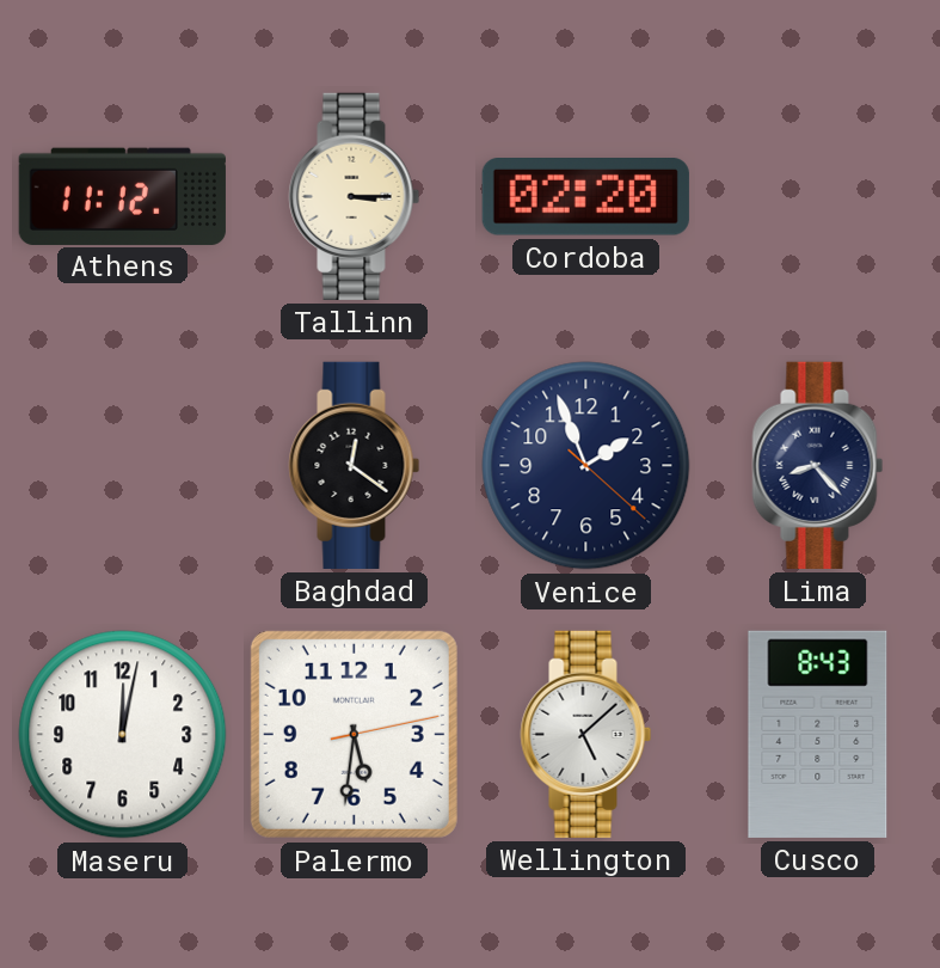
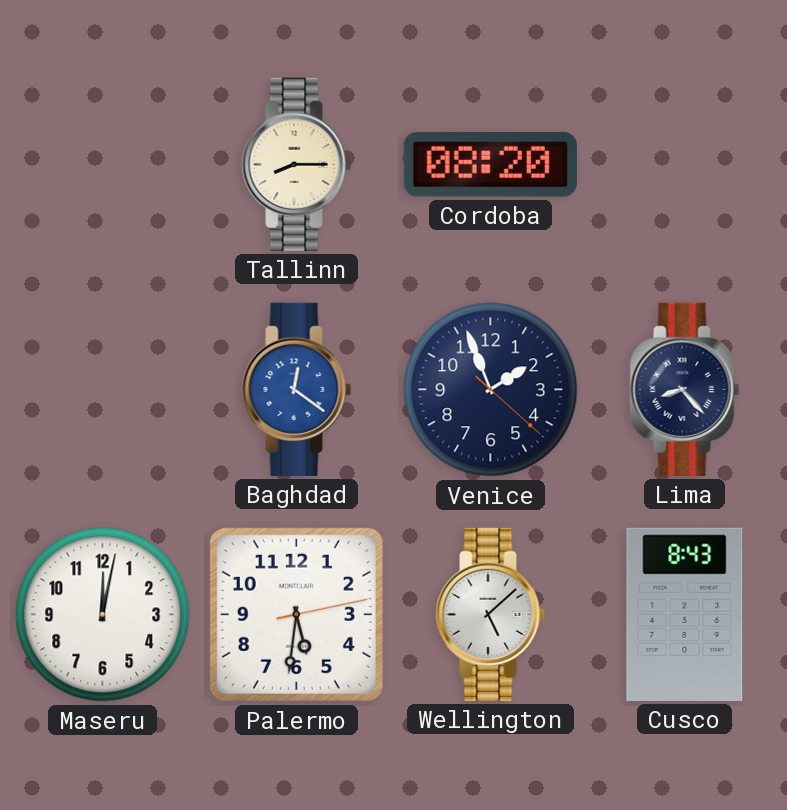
Athens: 11:12 -> none (122, 196)
Tallinn: 3:15 -> 8:15 (297, 164)
Cordoba: 02:20 -> 08:20 (490, 165)
Baghdad dial: black -> blue (297, 389)
